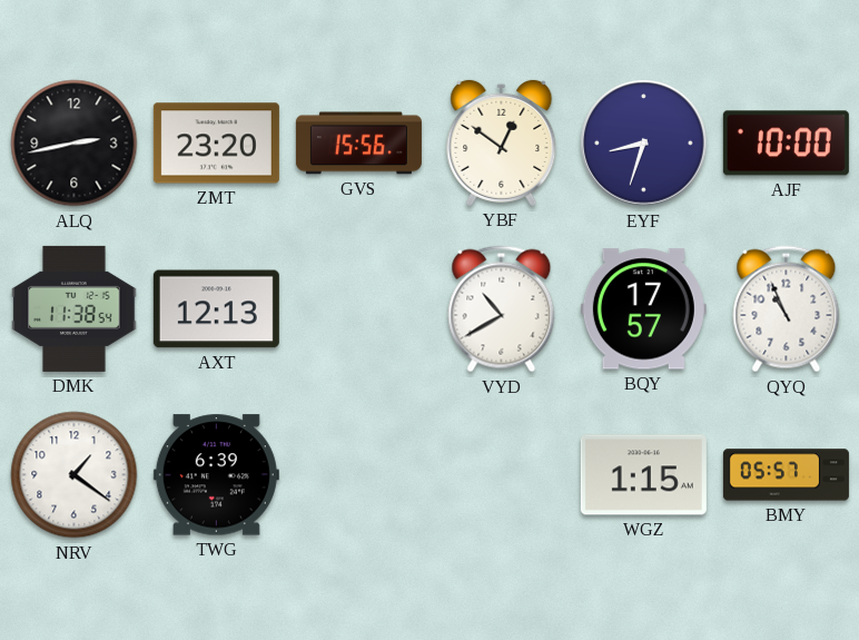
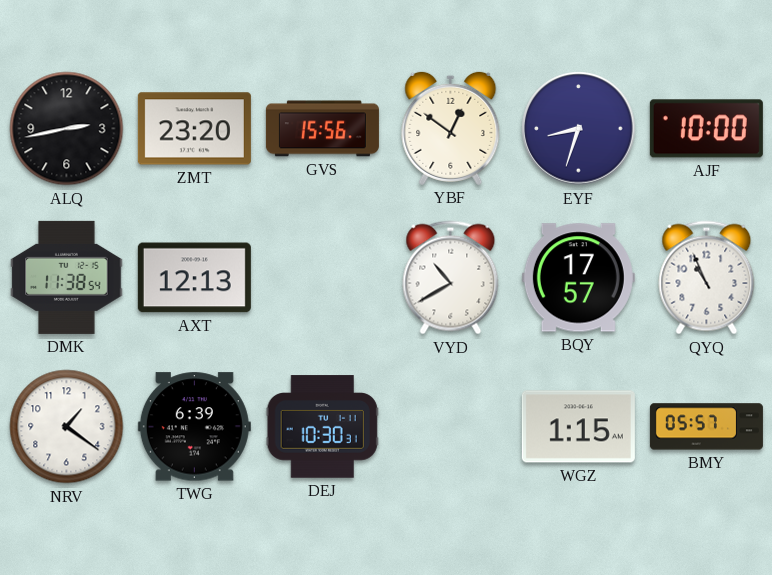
DEJ: none -> 10:30 (322, 427)
